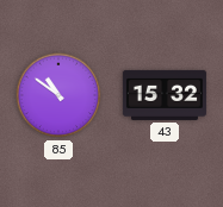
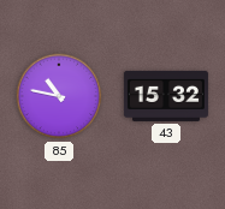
85: 10:51 -> 10:47 (59, 96)
